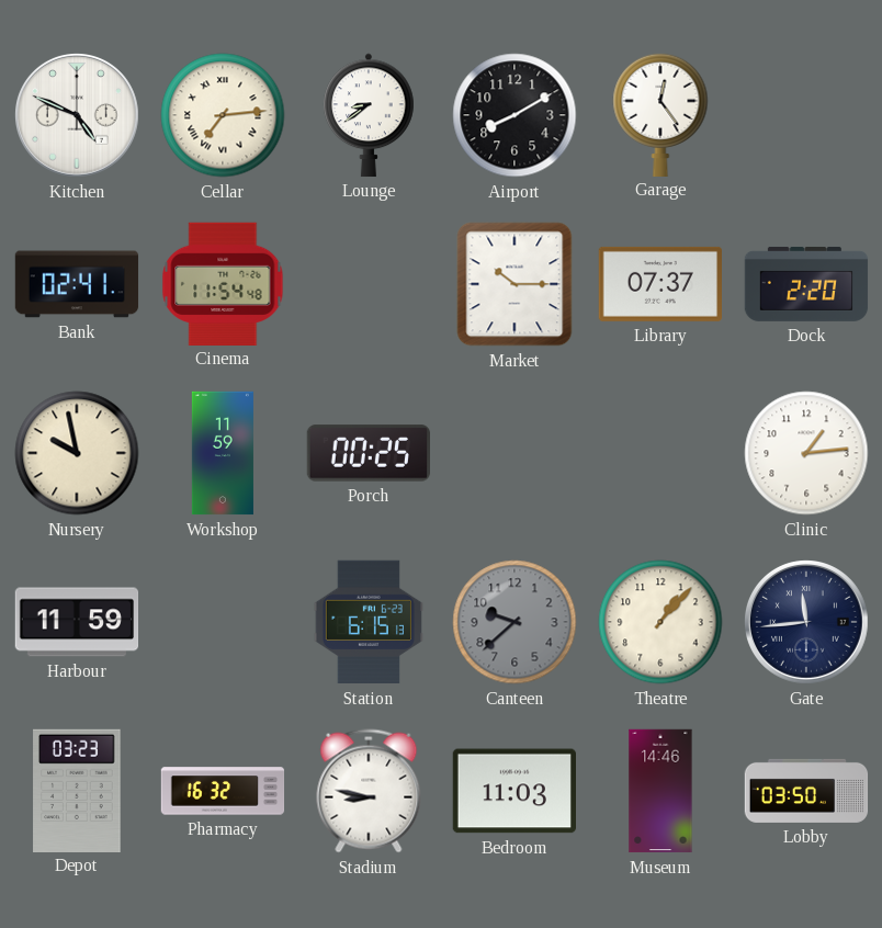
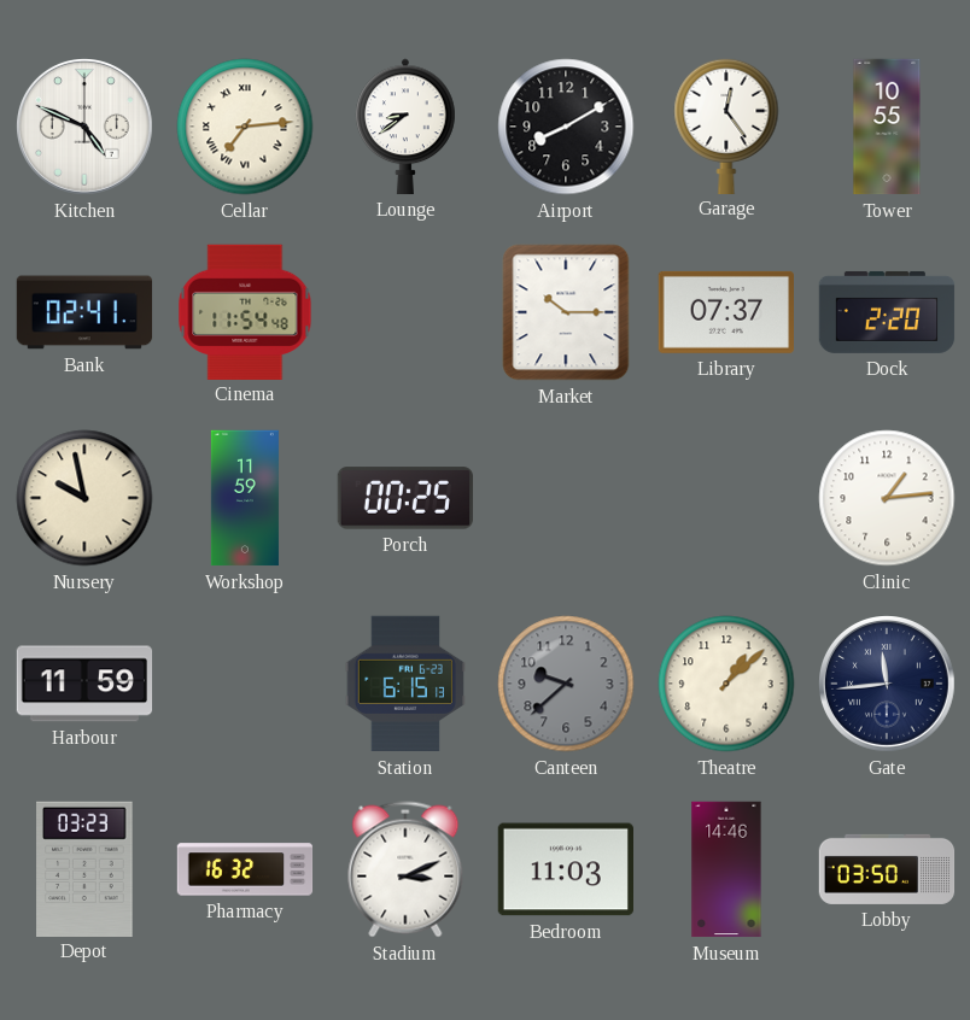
Tower: none -> 10:55 (887, 127)
Theatre: 1:07 -> 1:08 (726, 684)
Stadium: 8:47 -> 3:11 (405, 869)
